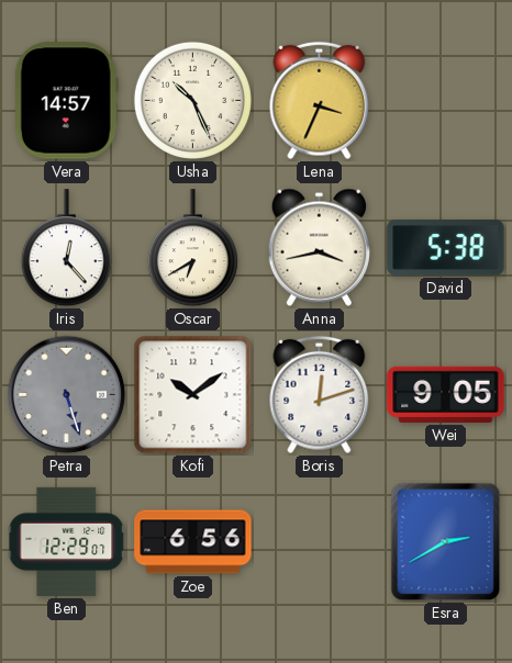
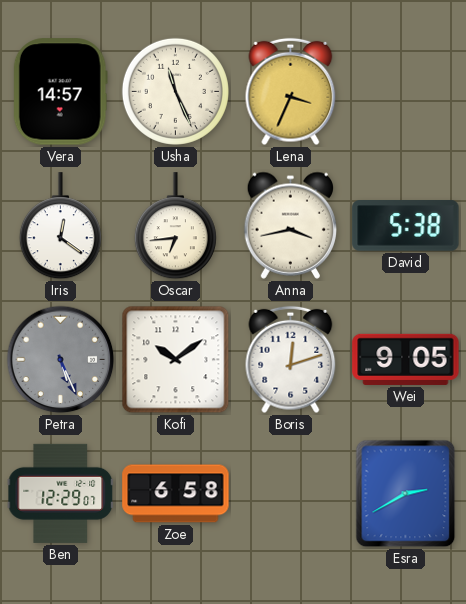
Usha: 10:26 -> 11:26 (175, 91)
Iris: 12:23 -> 12:21 (60, 226)
Oscar: 6:40 -> 6:44 (175, 226)
Petra: 5:27 -> 5:26 (61, 360)
Zoe: 6:56 -> 6:58 (176, 494)
